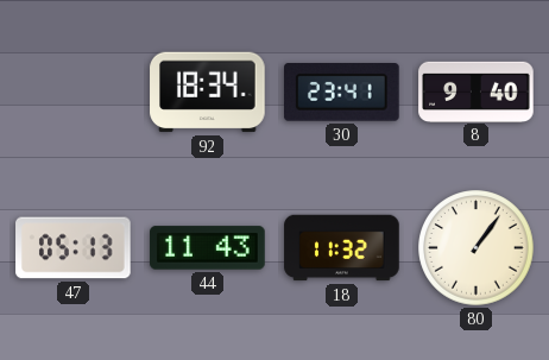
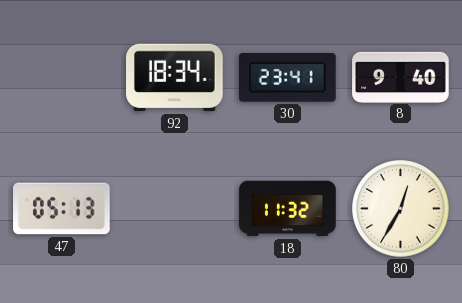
44: 11:43 -> none (208, 248)
80: 1:06 -> 12:35 (401, 209)
